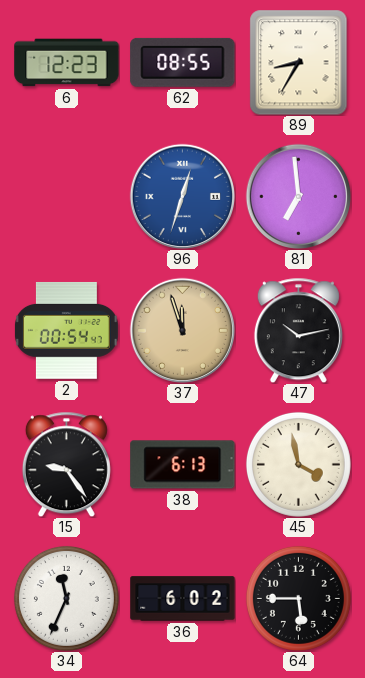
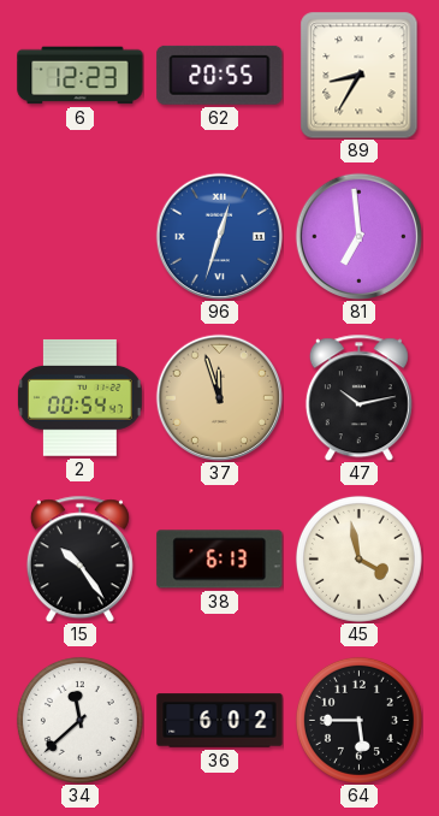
62: 08:55 -> 20:55 (220, 75)
15: 9:24 -> 10:24 (79, 558)
34: 11:34 -> 11:38 (79, 720)
